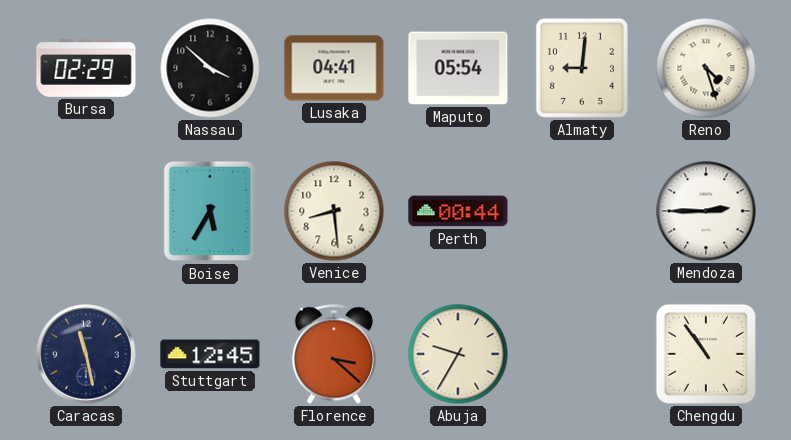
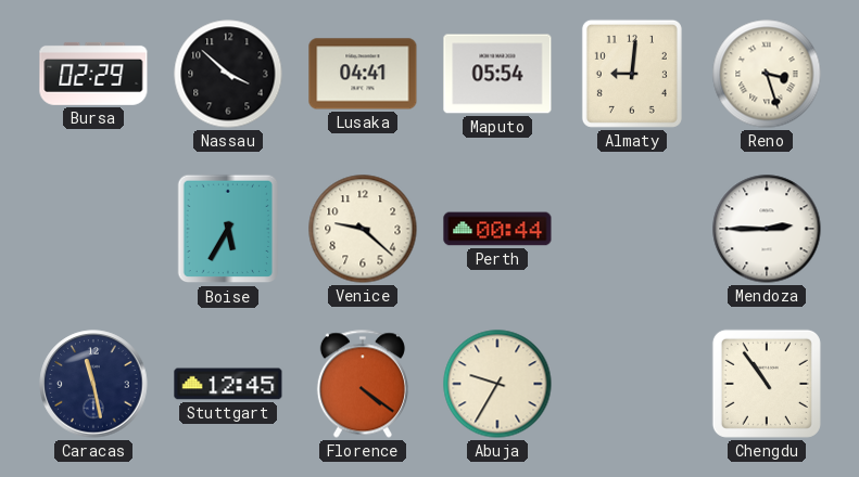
Reno: 4:27 -> 3:27 (767, 74)
Venice: 8:29 -> 9:22 (363, 229)
Florence: 3:22 -> 4:21 (363, 384)
